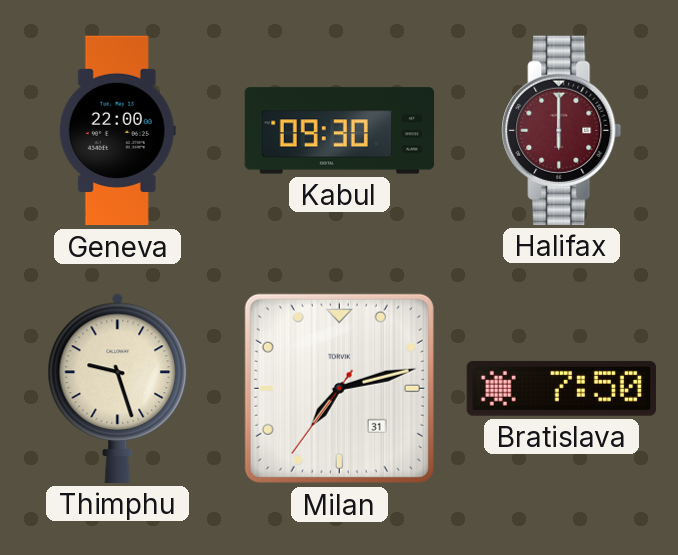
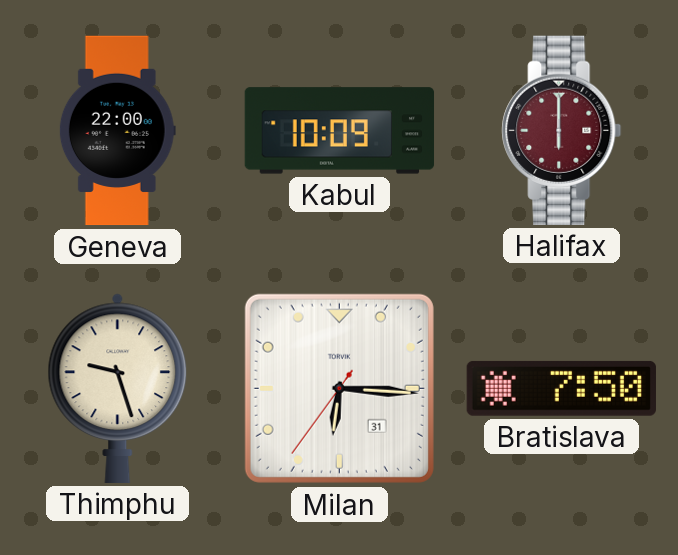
Kabul: 09:30 -> 10:09 (340, 131)
Milan: 7:12 -> 6:15 (339, 388)
